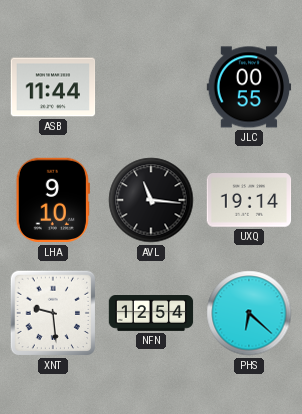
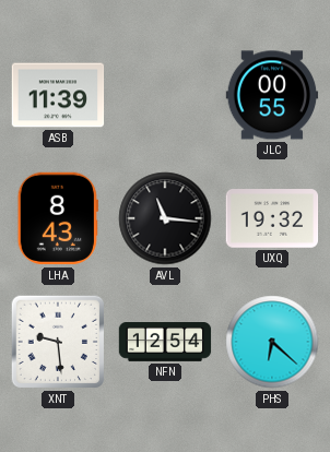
ASB: 11:44 -> 11:39 (58, 95)
LHA: 9:10 -> 8:43 (58, 218)
UXQ: 19:14 -> 19:32 (272, 218)
